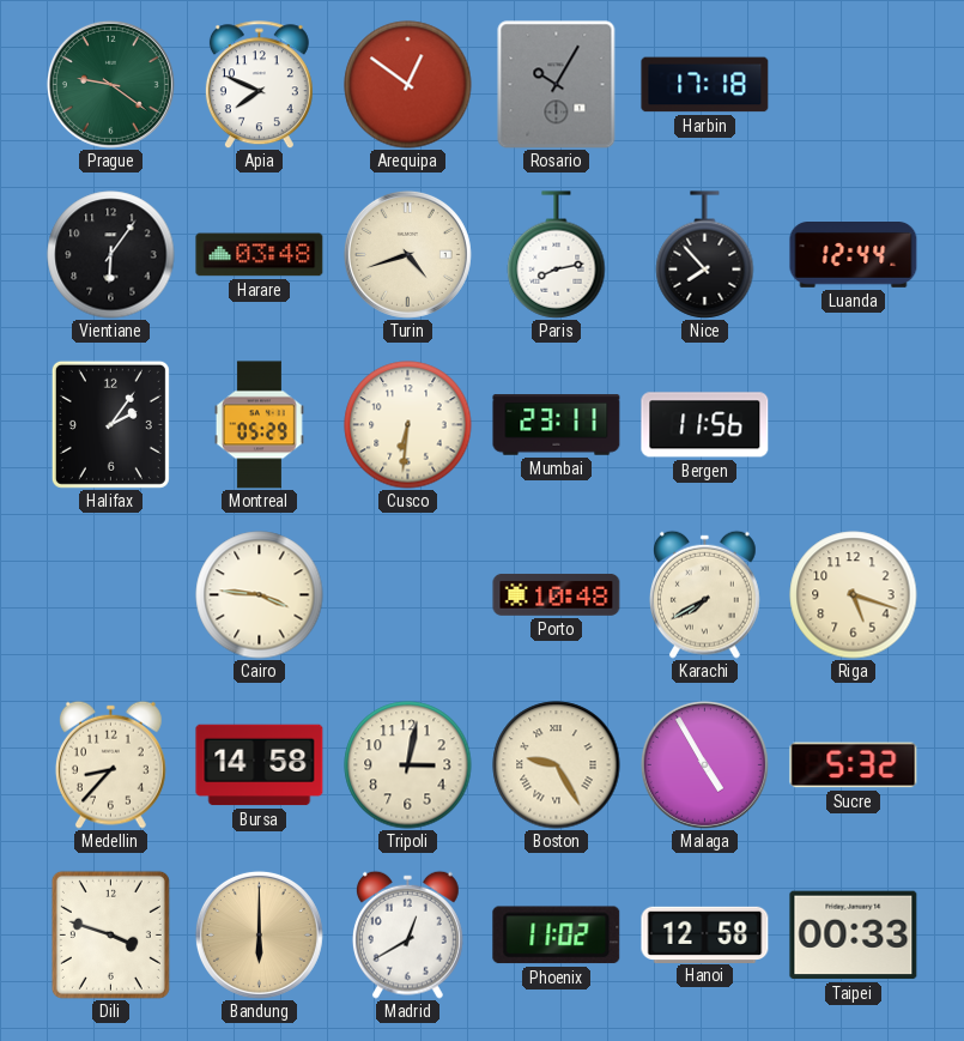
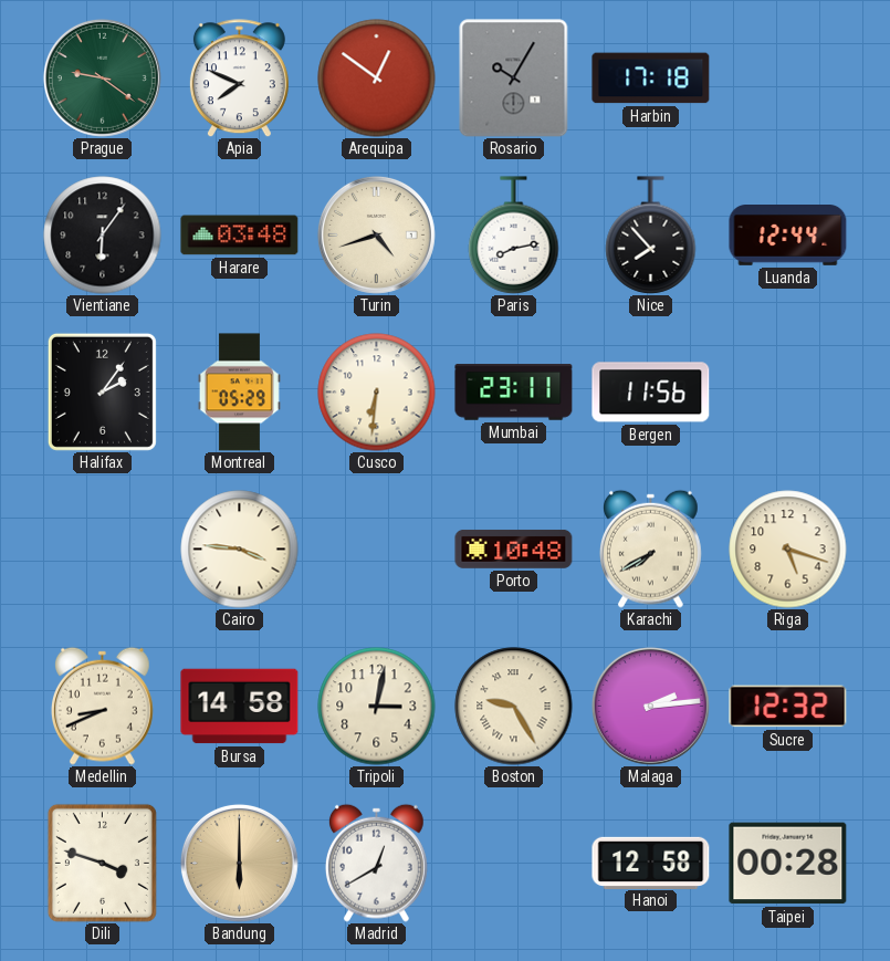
Medellin: 8:37 -> 8:41 (102, 706)
Malaga: 4:55 -> 2:14 (650, 706)
Sucre: 5:32 -> 12:32 (788, 707)
Phoenix: 11:02 -> none (557, 936)
Taipei: 00:33 -> 00:28 (788, 864)
